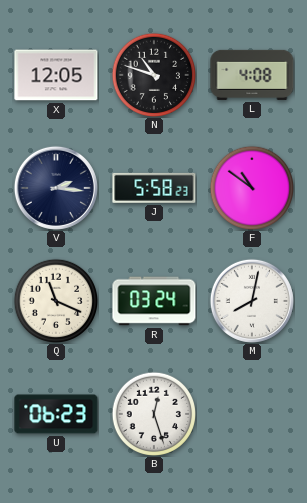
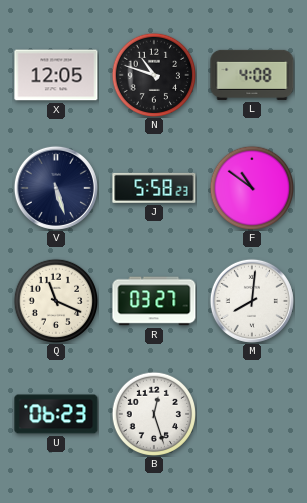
V: 2:16 -> 5:27 (56, 188)
R: 03:24 -> 03:27 (154, 301)
M: 8:02 -> 8:01 (252, 301)
